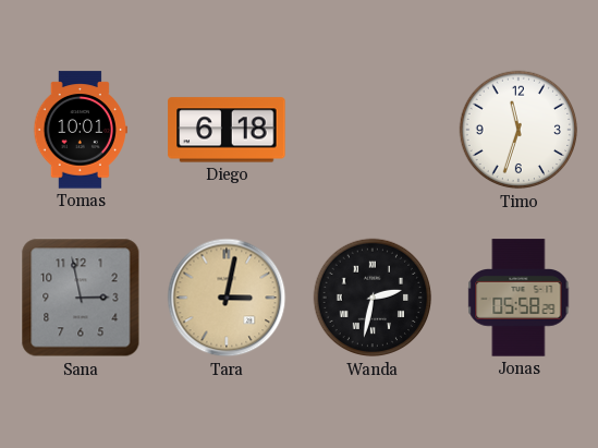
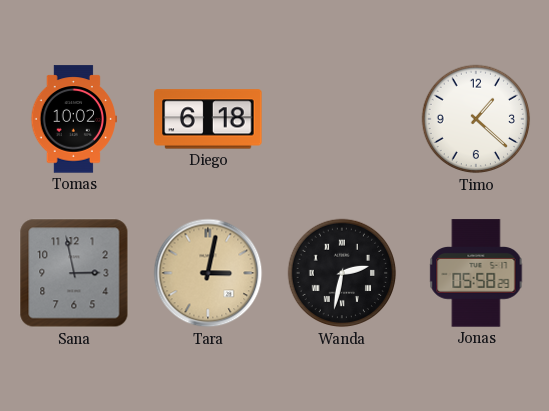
Tomas: 10:01 -> 10:02 (73, 119)
Timo: 11:33 -> 1:22 (476, 119)
